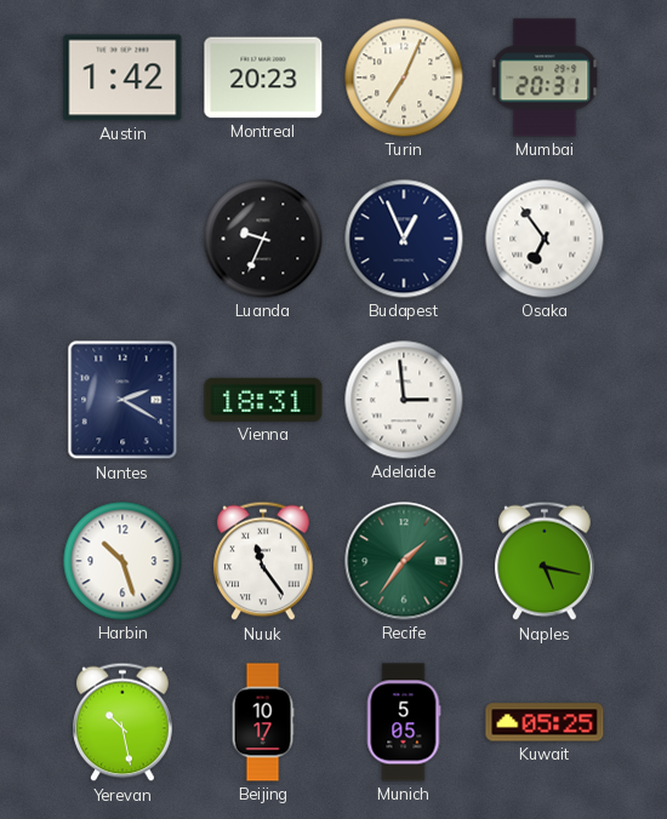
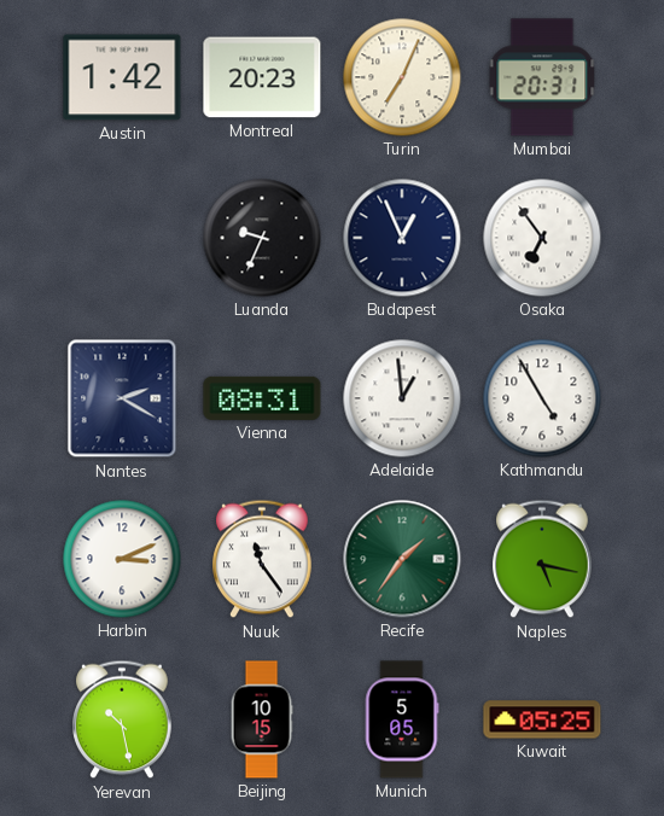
Vienna: 18:31 -> 08:31 (262, 398)
Adelaide: 2:59 -> 12:59 (402, 398)
Kathmandu: none -> 4:55 (542, 398)
Harbin: 10:27 -> 3:11 (122, 559)
Beijing: 10:17 -> 10:15 (262, 719)
